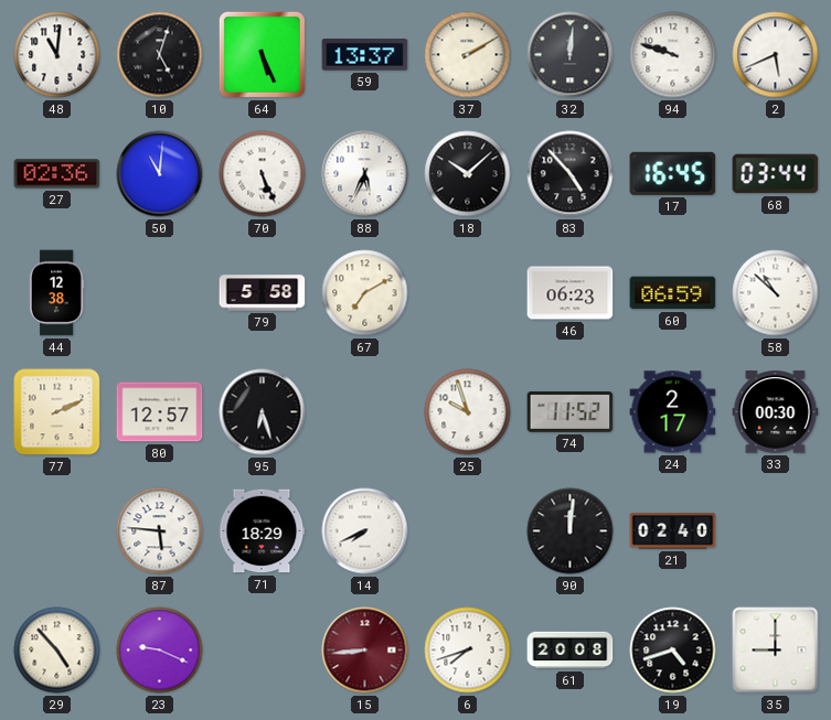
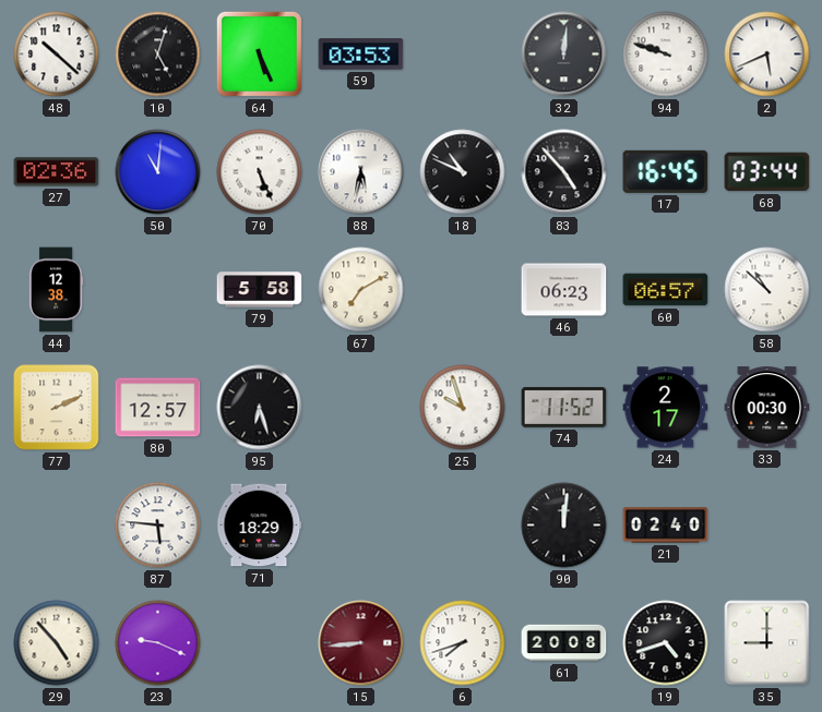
48: 11:01 -> 10:22 (57, 55)
59: 13:37 -> 03:53 (361, 55)
37: 2:10 -> none (468, 55)
88: 5:34 -> 5:32 (361, 172)
18: 10:08 -> 10:49 (463, 172)
60: 06:59 -> 06:57 (666, 290)
14: 7:41 -> none (365, 531)
